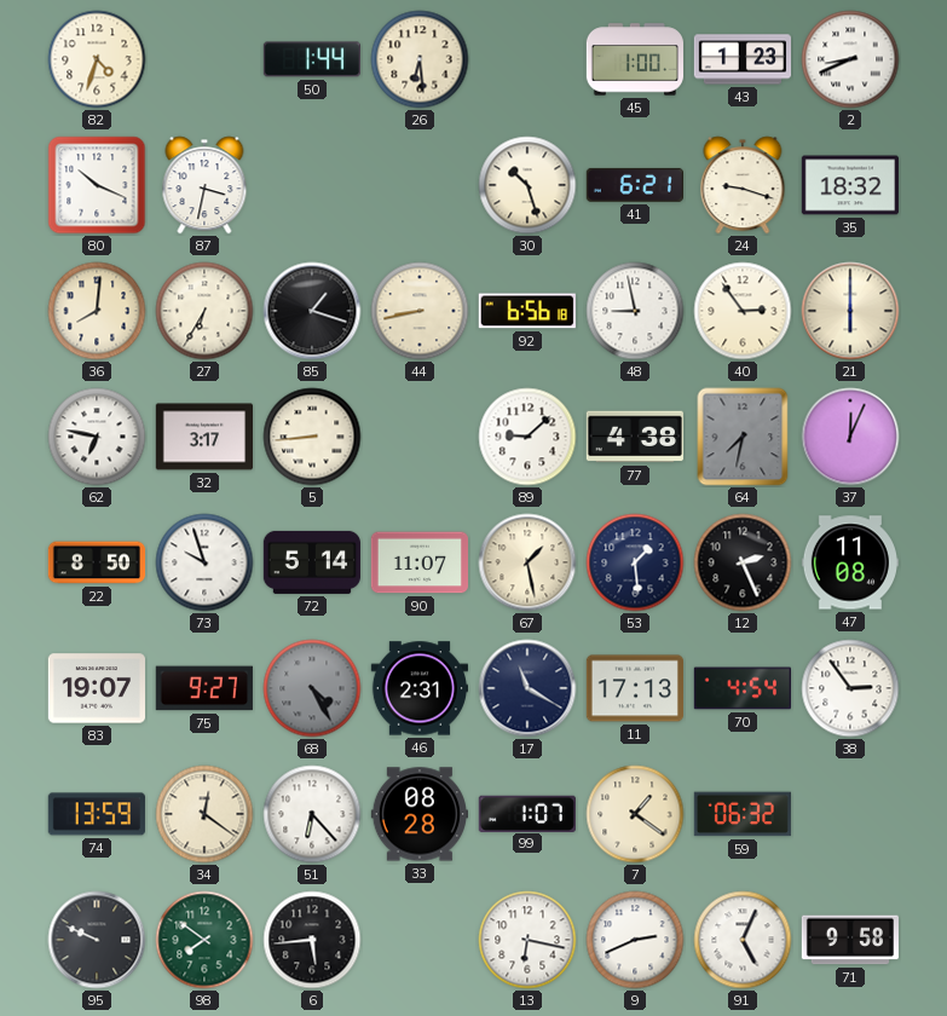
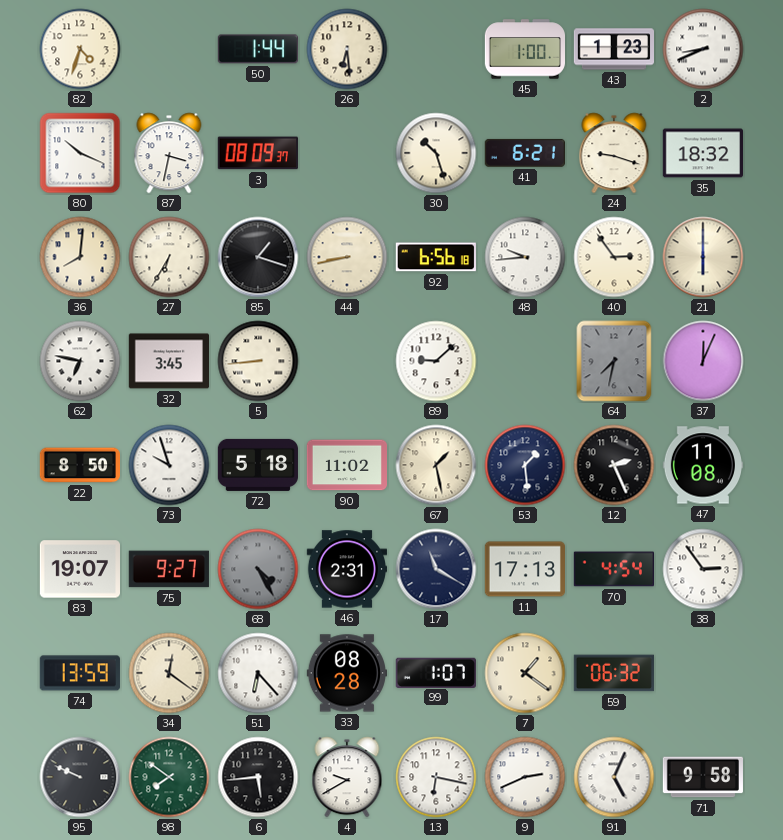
3: none -> 08:09 (258, 153)
48: 8:58 -> 9:44 (525, 257)
32: 3:17 -> 3:45 (168, 361)
77: 4:38 -> none (635, 437)
72: 5:14 -> 5:18 (258, 465)
90: 11:07 -> 11:02 (346, 465)
4: none -> 9:40 (347, 777)
